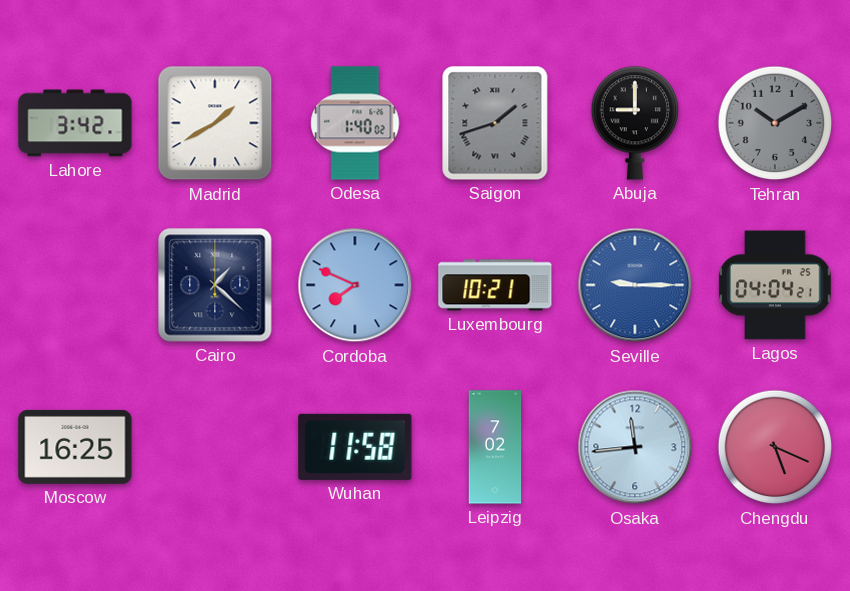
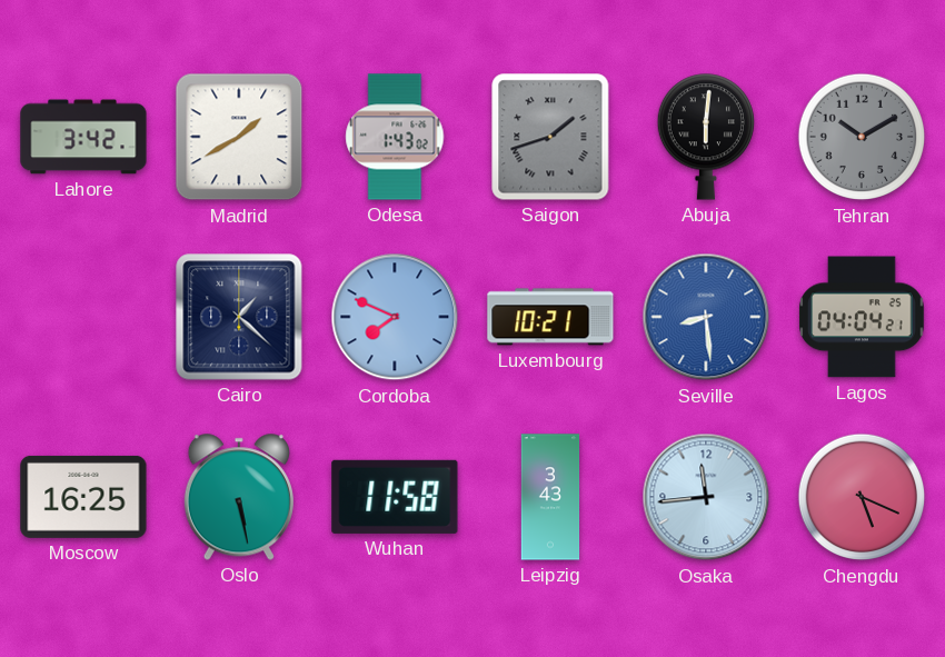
Odesa: 1:40 -> 1:43 (395, 137)
Abuja: 9:00 -> 6:01 (705, 137)
Seville: 9:15 -> 8:29 (706, 317)
Oslo: none -> 5:28 (239, 497)
Leipzig: 7:02 -> 3:43 (550, 497)
